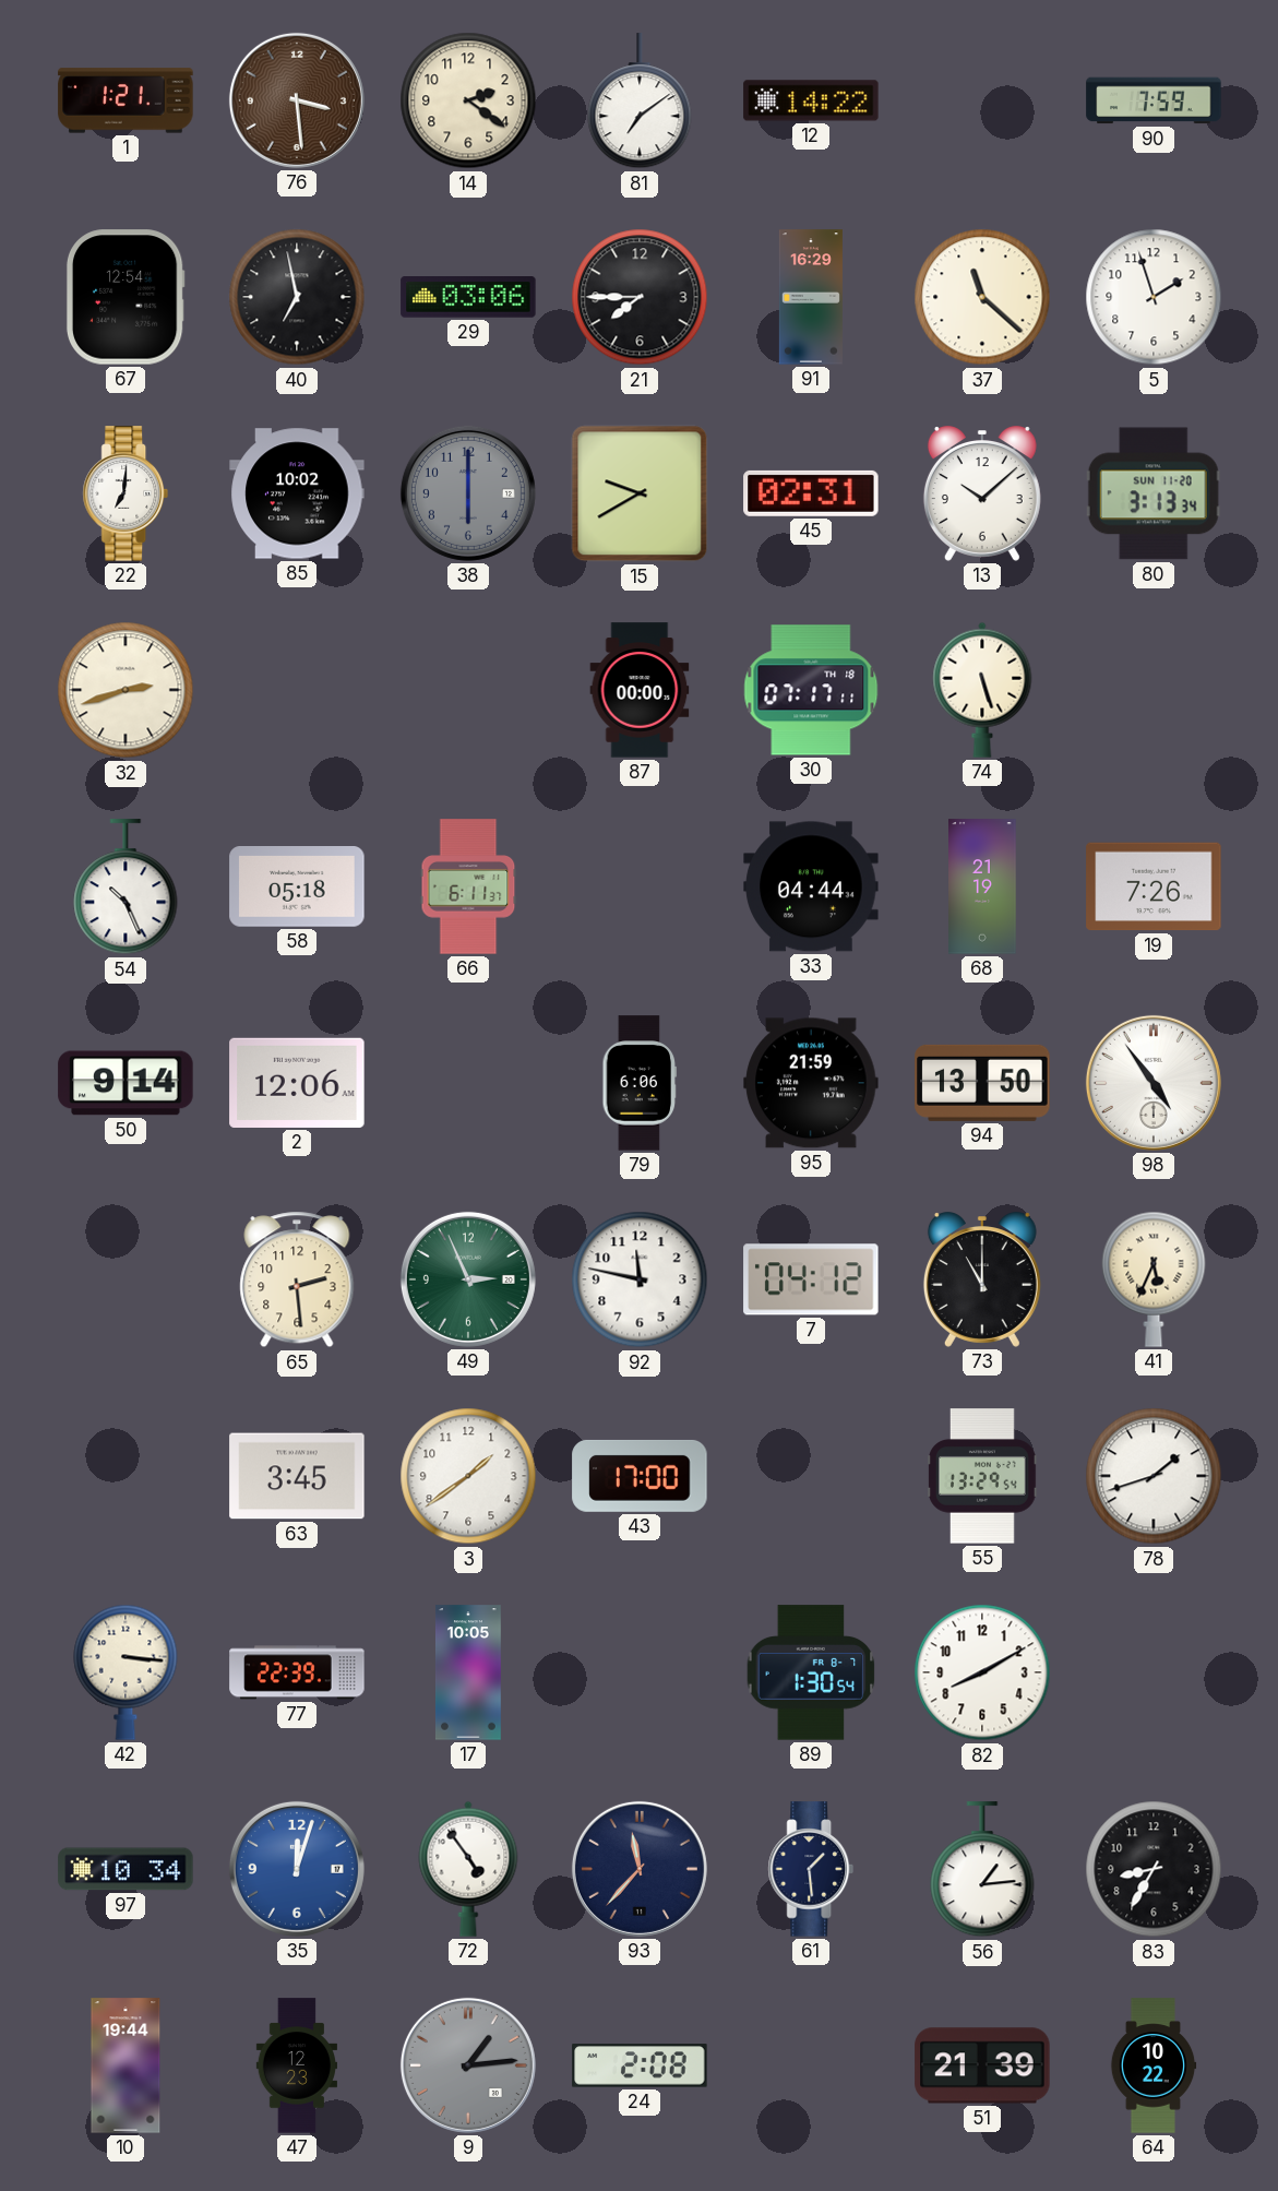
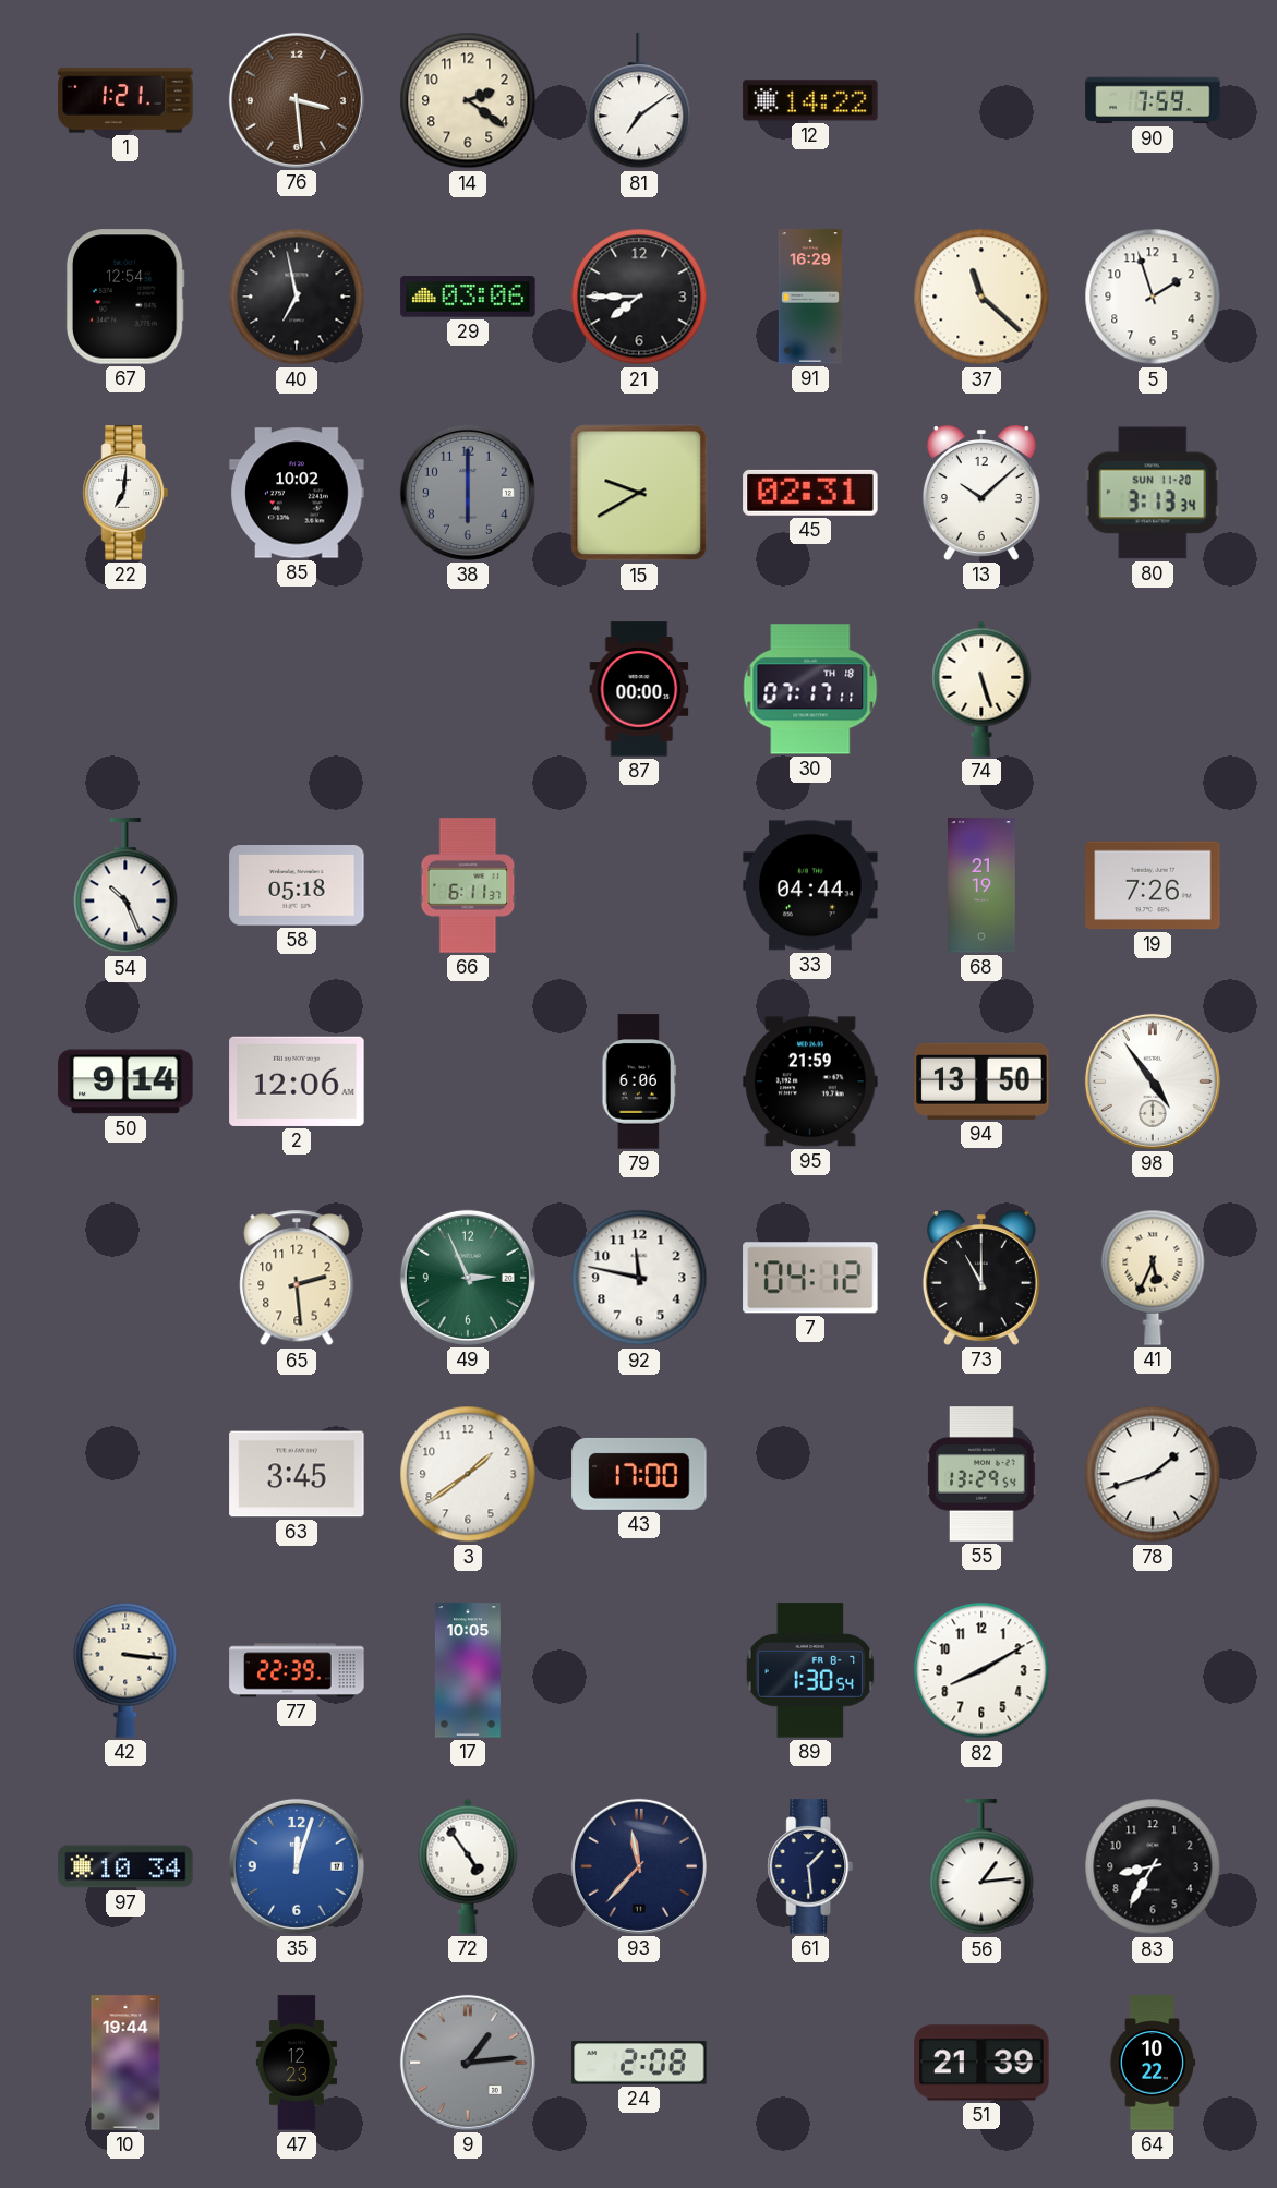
32: 2:42 -> none (126, 690)
